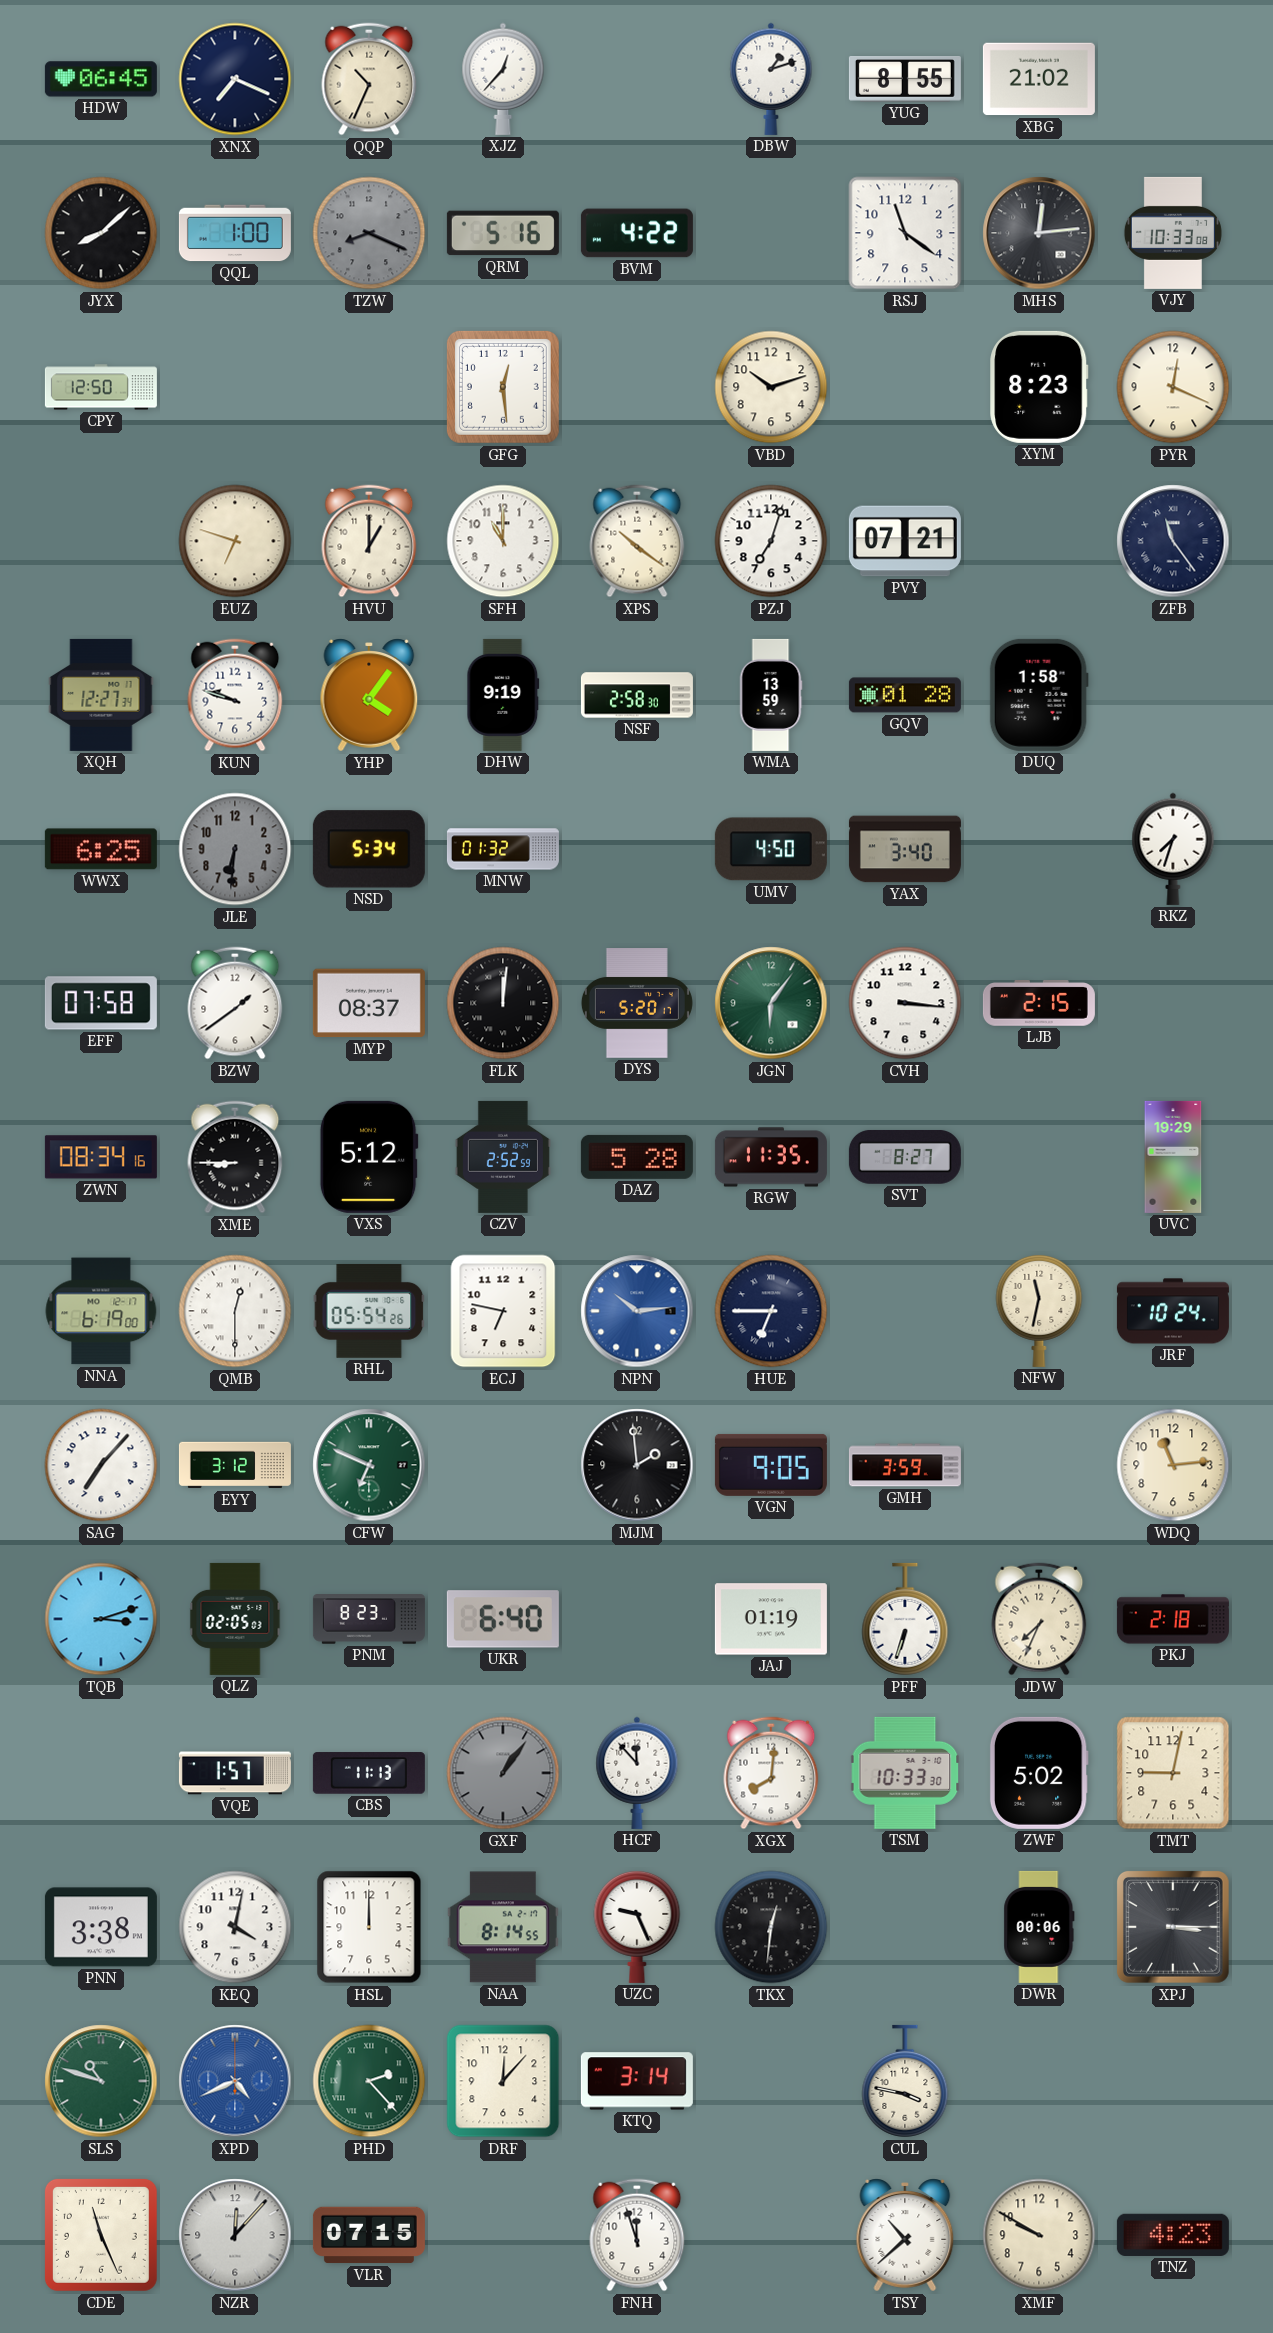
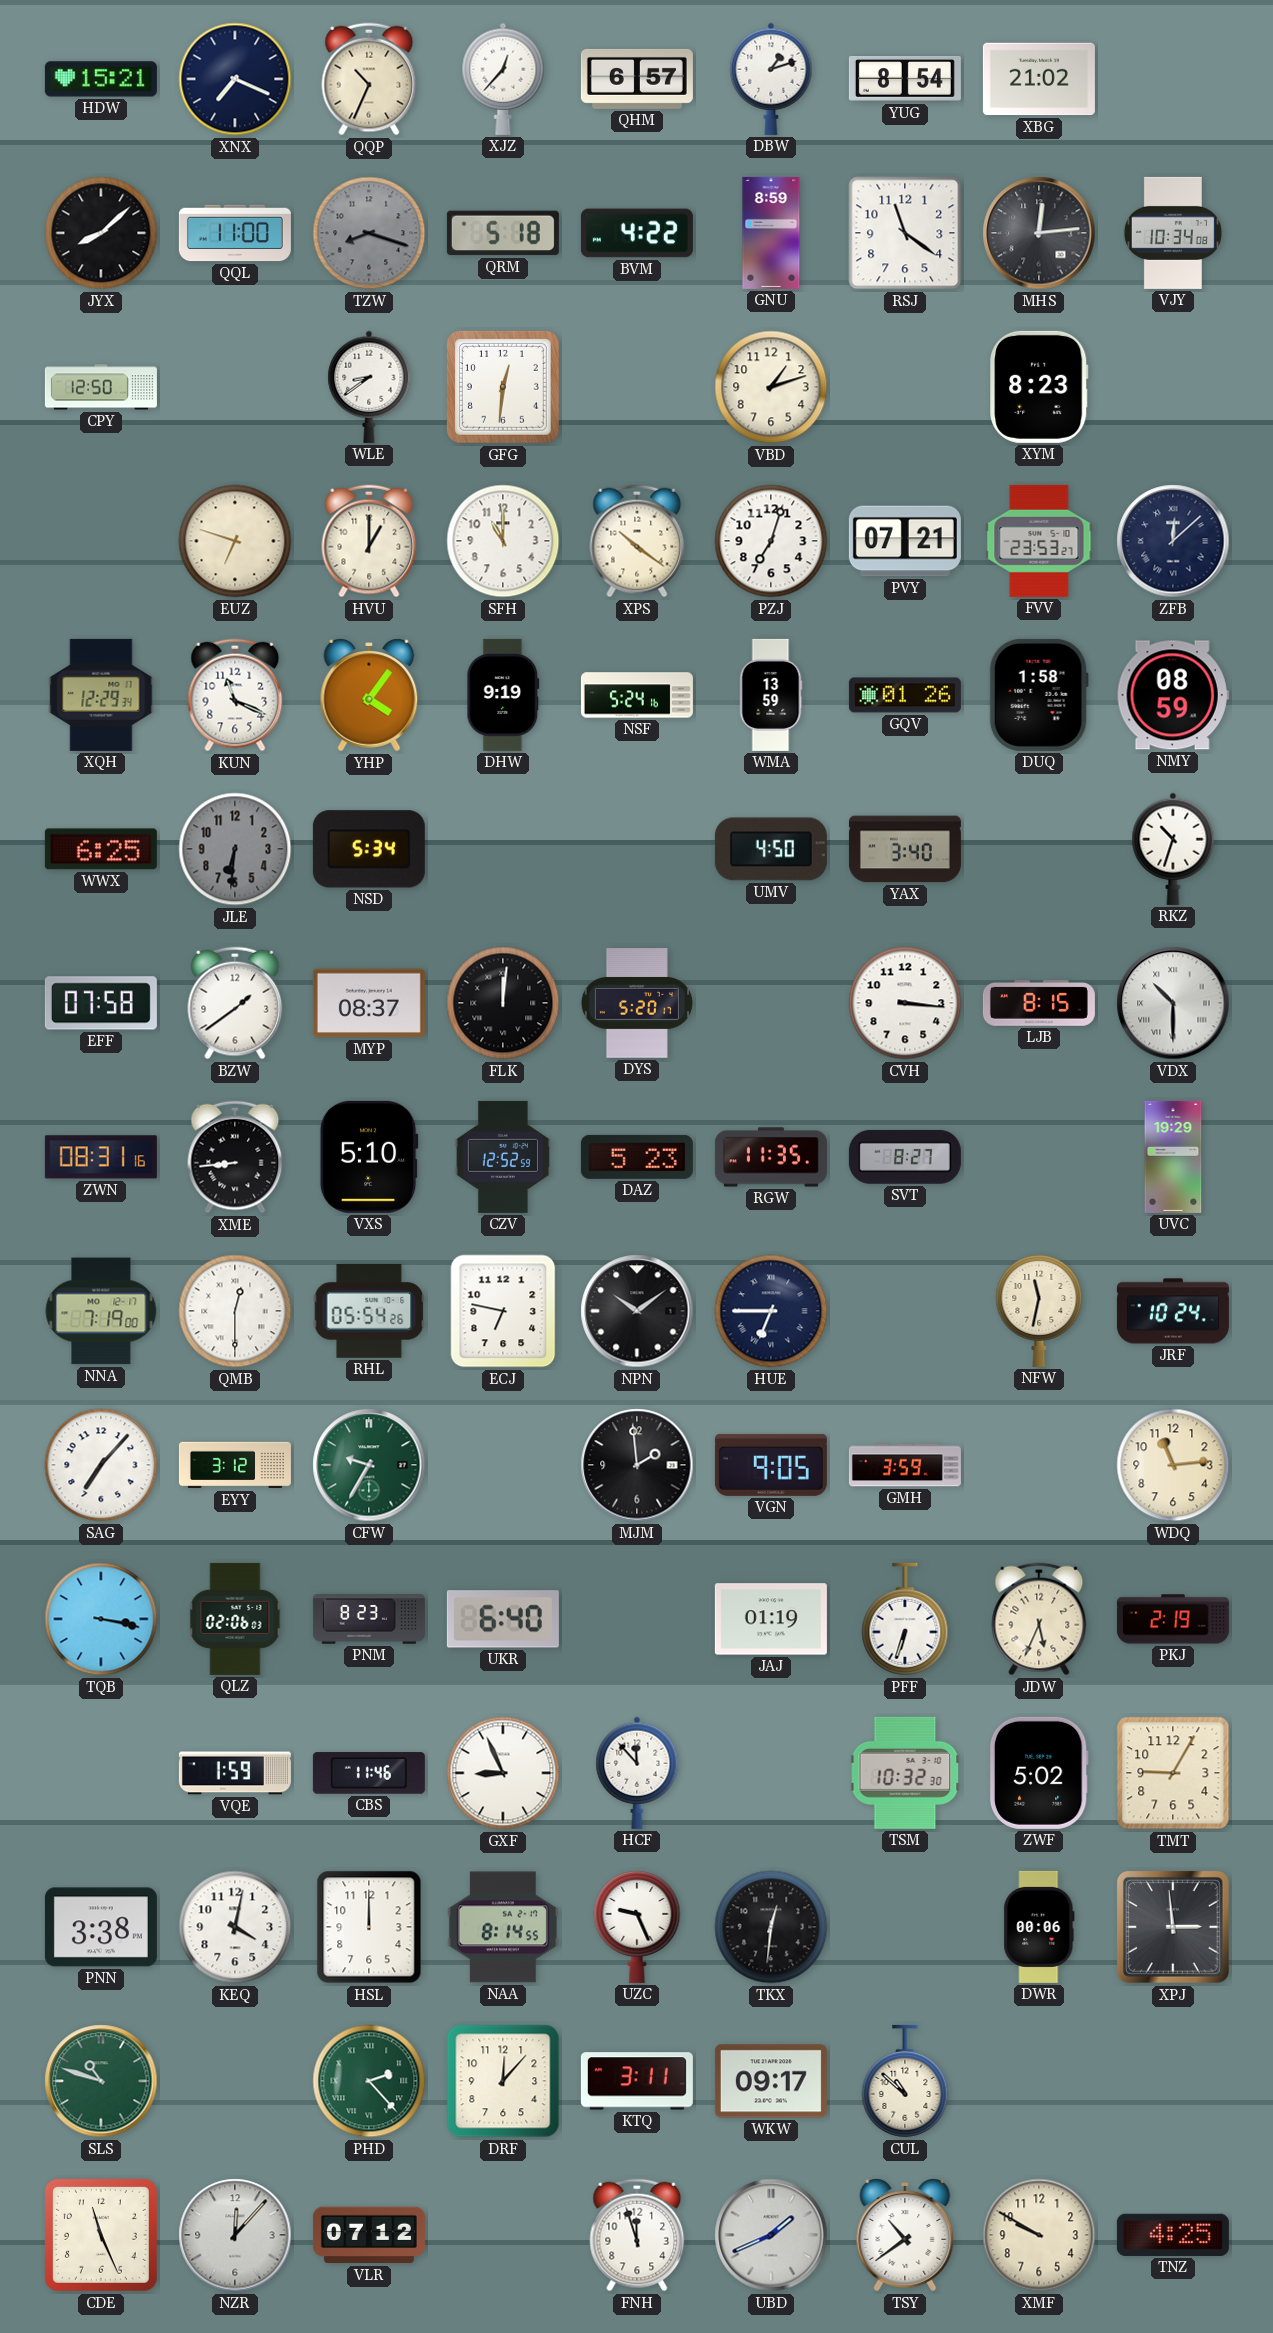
HDW: 06:45 -> 15:21 (101, 79)
QHM: none -> 6:57 (637, 79)
YUG: 8:55 -> 8:54 (905, 80)
QQL: 1:00 -> 11:00 (235, 233)
TZW: 8:19 -> 8:18 (369, 233)
QRM: 5:16 -> 5:18 (503, 233)
GNU: none -> 8:59 (771, 233)
VJY: 10:33 -> 10:34 (1173, 233)
WLE: none -> 8:39 (369, 387)
GFG: 12:29 -> 12:31 (503, 387)
VBD: 10:12 -> 1:12 (771, 387)
PYR: 12:19 -> none (1173, 387)
FVV: none -> 23:53 (1039, 541)
ZFB: 11:24 -> 12:08 (1173, 541)
XQH: 12:27 -> 12:29 (101, 695)
KUN: 9:48 -> 11:19 (235, 695)
NSF: 2:58 -> 5:24 (637, 695)
GQV: 01:28 -> 01:26 (905, 695)
NMY: none -> 08:59 (1173, 695)
MNW: 01:32 -> none (503, 849)
RKZ: 7:33 -> 10:33 (1173, 849)
JGN: 6:06 -> none (771, 1003)
LJB: 2:15 -> 8:15 (1039, 1003)
VDX: none -> 10:30 (1173, 1003)
ZWN: 08:34 -> 08:31 (101, 1157)
XME: 8:45 -> 8:44 (235, 1157)
VXS: 5:12 -> 5:10 (369, 1157)
CZV: 2:52 -> 12:52 (503, 1157)
DAZ: 5:28 -> 5:23 (637, 1157)
NNA: 6:19 -> 7:19 (101, 1311)
NPN: 10:14 -> 10:09 (637, 1311)
NPN dial: blue -> black (637, 1311)
CFW: 6:49 -> 9:35 (369, 1465)
TQB: 3:12 -> 3:17 (101, 1619)
QLZ: 02:05 -> 02:06 (235, 1619)
JDW: 7:34 -> 5:34 (1039, 1619)
PKJ: 2:18 -> 2:19 (1173, 1619)
VQE: 1:57 -> 1:59 (235, 1773)
CBS: 11:13 -> 11:46 (369, 1773)
GXF: 1:06 -> 8:56 (503, 1773)
GXF dial: grey -> white (503, 1773)
XGX: 8:01 -> none (771, 1773)
TSM: 10:33 -> 10:32 (905, 1773)
TMT: 9:02 -> 9:05 (1173, 1773)
XPJ: 3:15 -> 2:59 (1173, 1927)
XPD: 4:41 -> none (235, 2081)
KTQ: 3:14 -> 3:11 (637, 2081)
WKW: none -> 09:17 (771, 2081)
CUL: 3:47 -> 10:52 (905, 2081)
VLR: 07:15 -> 07:12 (369, 2235)
UBD: none -> 1:41 (771, 2235)
TSY: 10:38 -> 10:39 (905, 2235)
TNZ: 4:23 -> 4:25 (1173, 2235)
